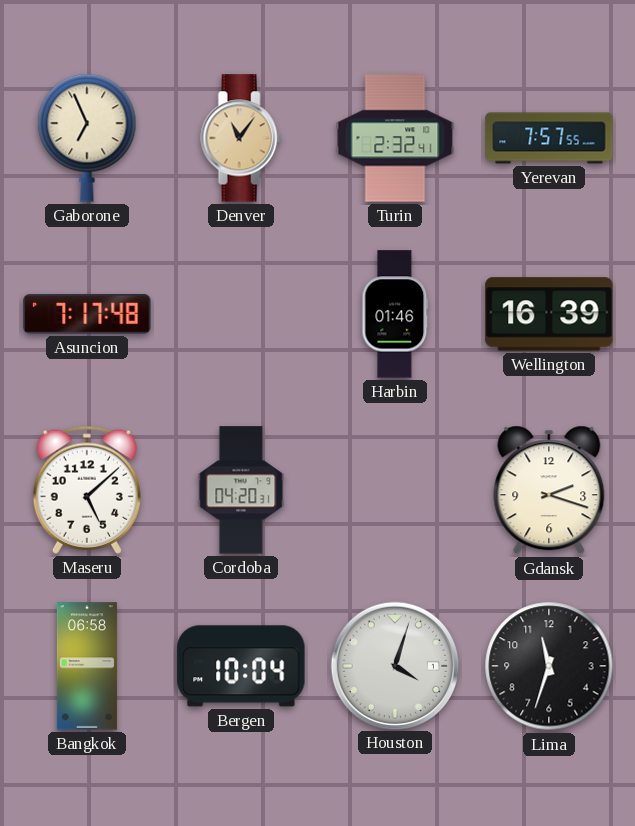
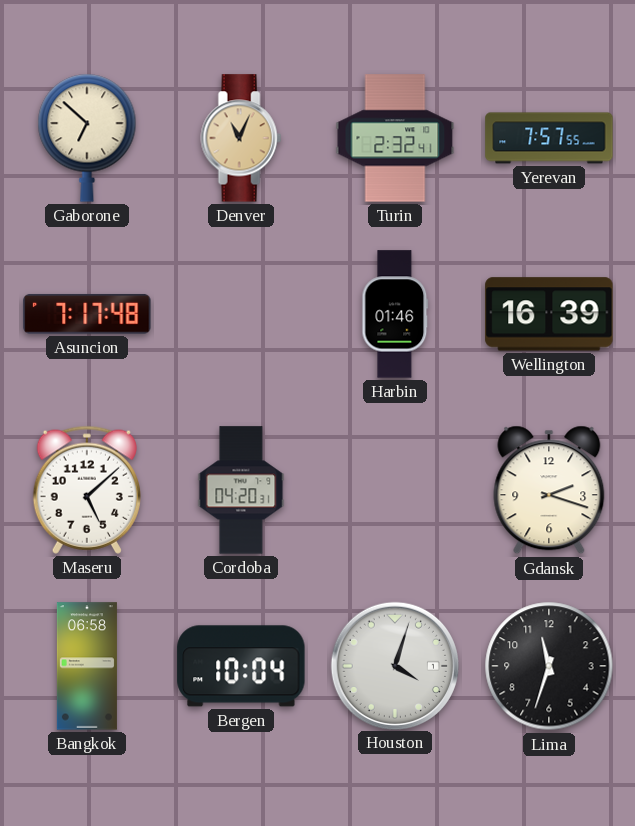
Gaborone: 6:56 -> 6:52 (87, 138)
Denver: 11:06 -> 11:04 (241, 138)
